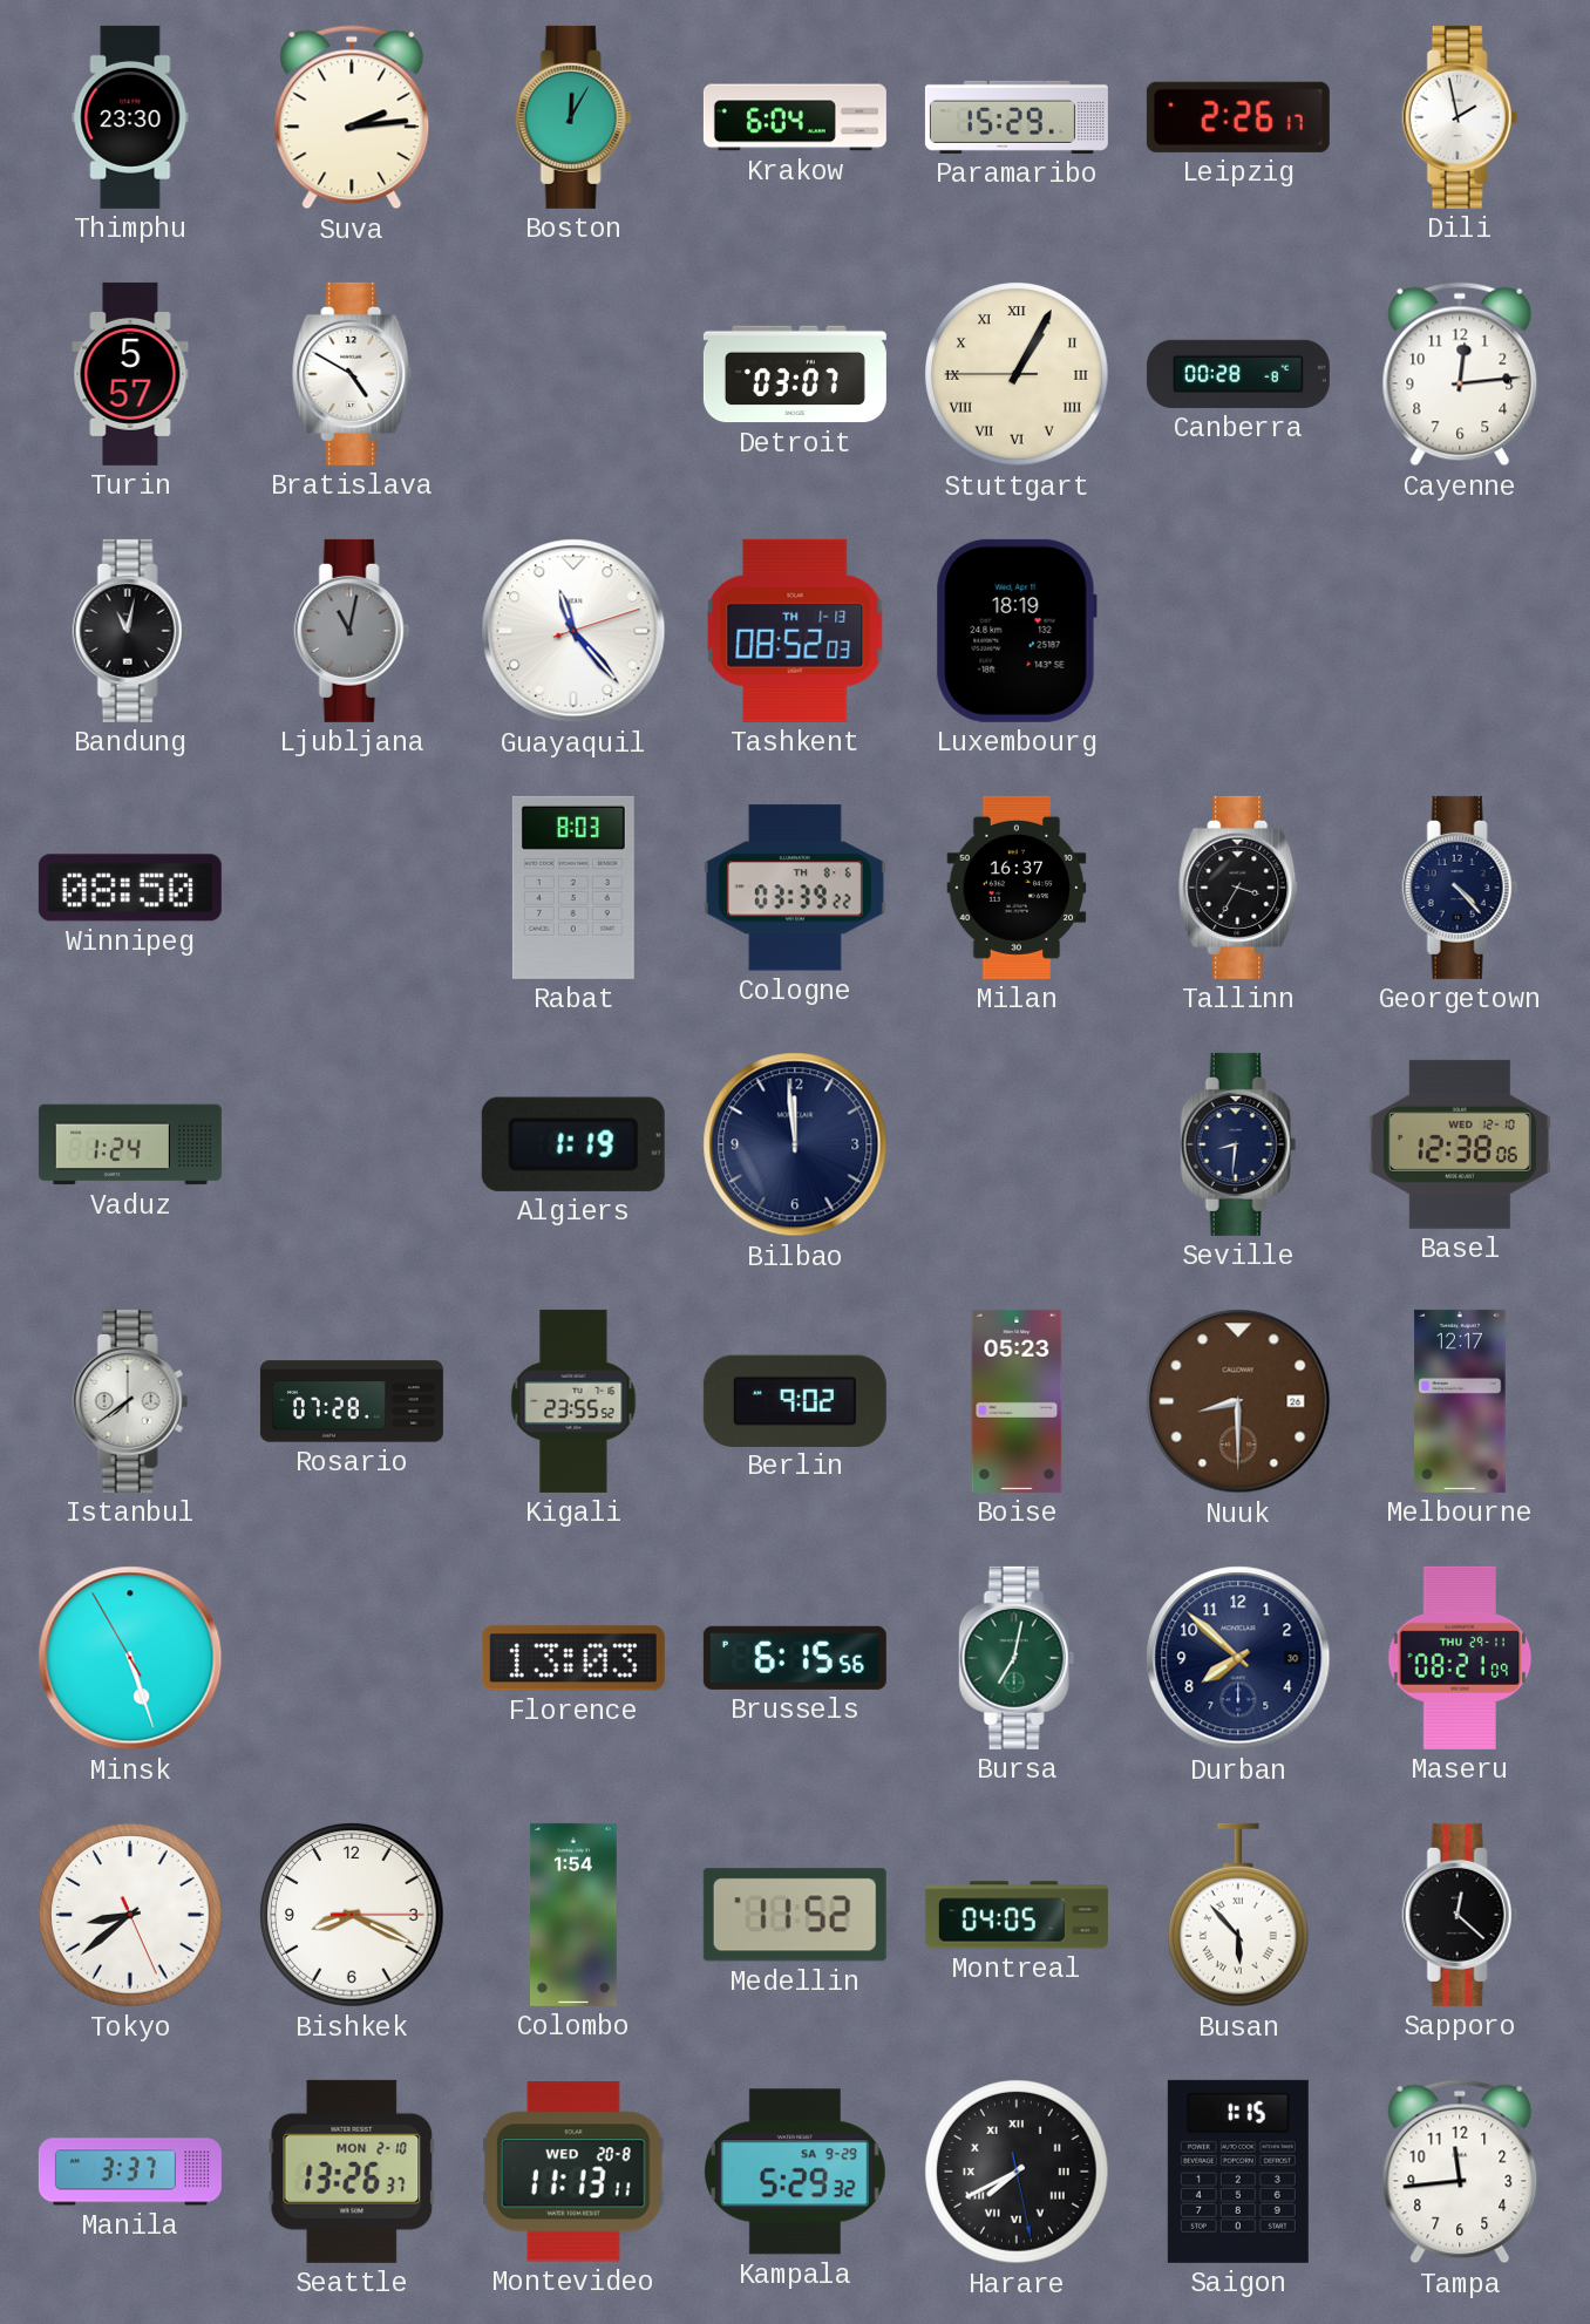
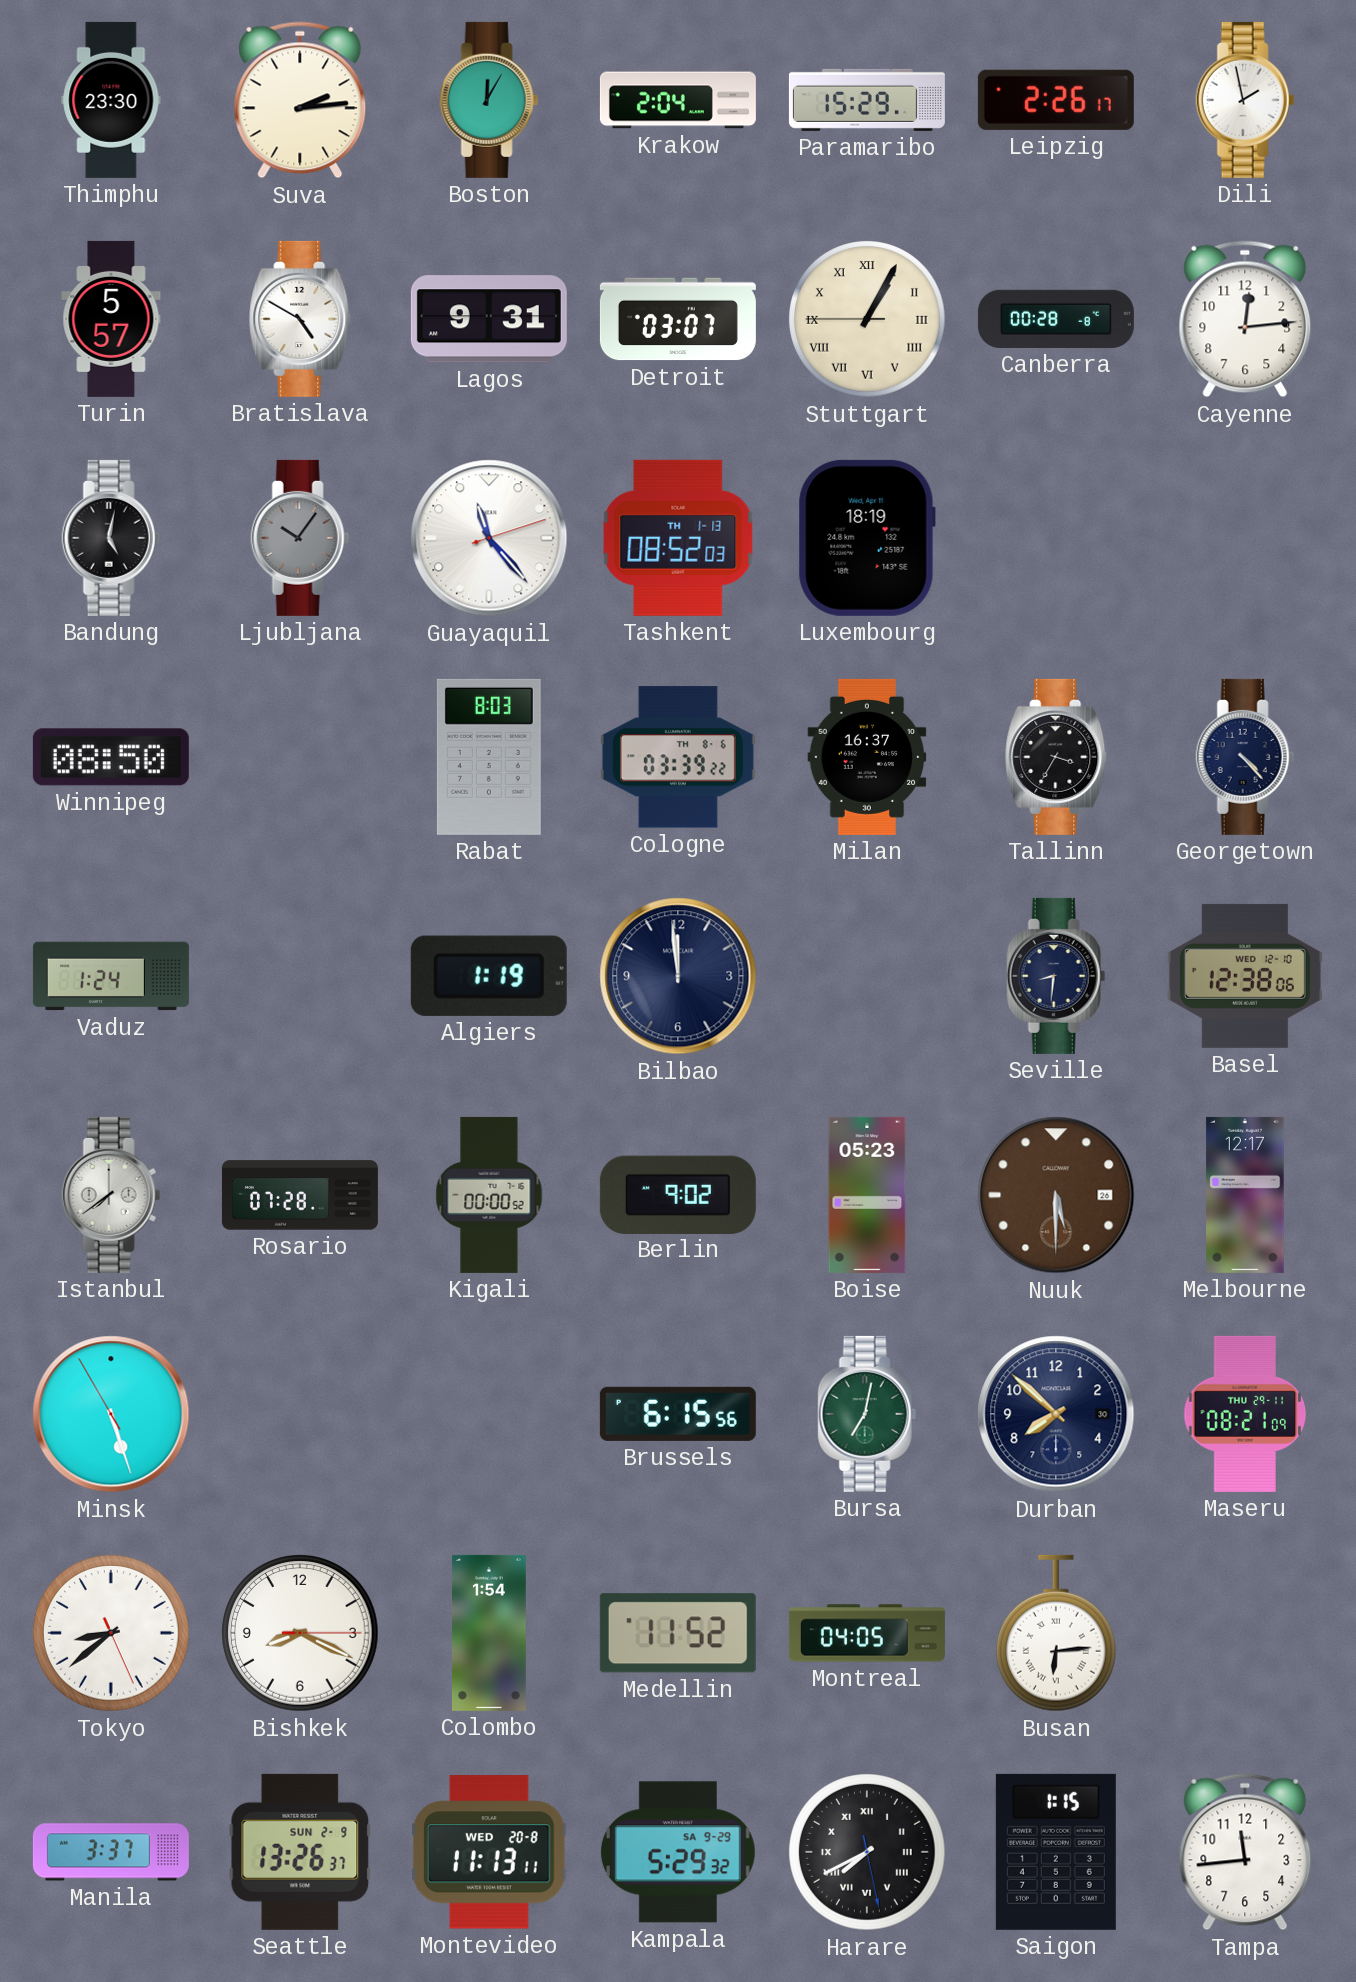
Krakow: 6:04 -> 2:04 (678, 100)
Lagos: none -> 9:31 (489, 319)
Bandung: 11:02 -> 5:02 (111, 538)
Ljubljana: 11:02 -> 10:06 (300, 538)
Kigali: 23:55 -> 00:00 (489, 1195)
Nuuk: 8:30 -> 5:30 (1056, 1195)
Florence: 13:03 -> none (573, 1658)
Busan: 5:53 -> 6:14 (1056, 1633)
Sapporo: 12:22 -> none (1460, 1915)
Seattle date: MON 2-10 -> SUN 2-9 (300, 1852)
